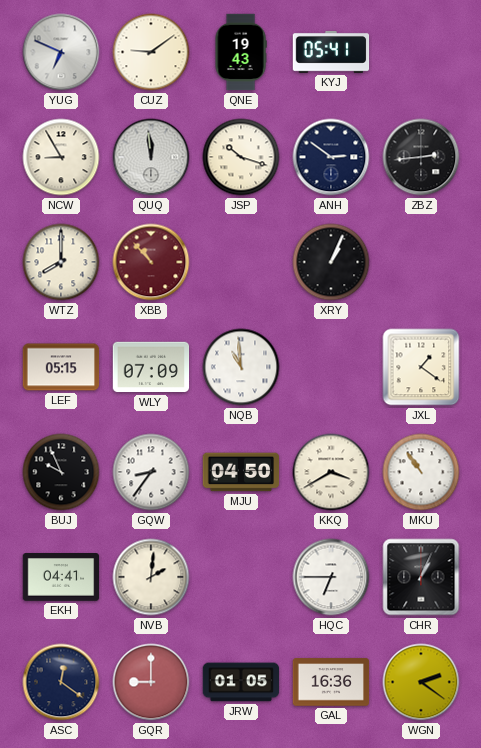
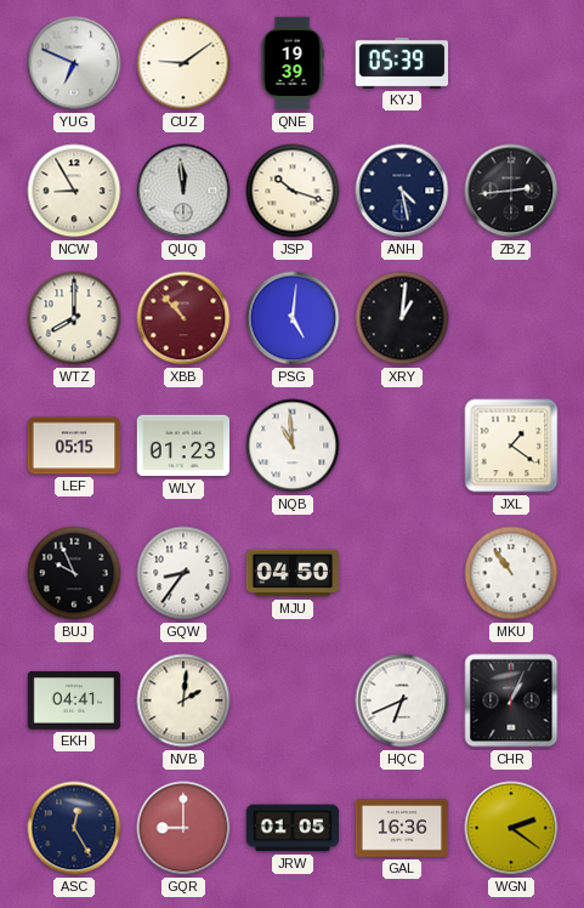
QNE: 19:43 -> 19:39 (293, 63)
KYJ: 05:41 -> 05:39 (402, 63)
ANH: 2:51 -> 4:28 (402, 191)
PSG: none -> 5:01 (293, 318)
XRY: 1:04 -> 1:01 (402, 318)
WLY: 07:09 -> 01:23 (183, 446)
KKQ: 3:40 -> none (331, 472)
HQC: 6:45 -> 6:41 (402, 700)
ASC: 12:21 -> 12:25 (74, 828)
